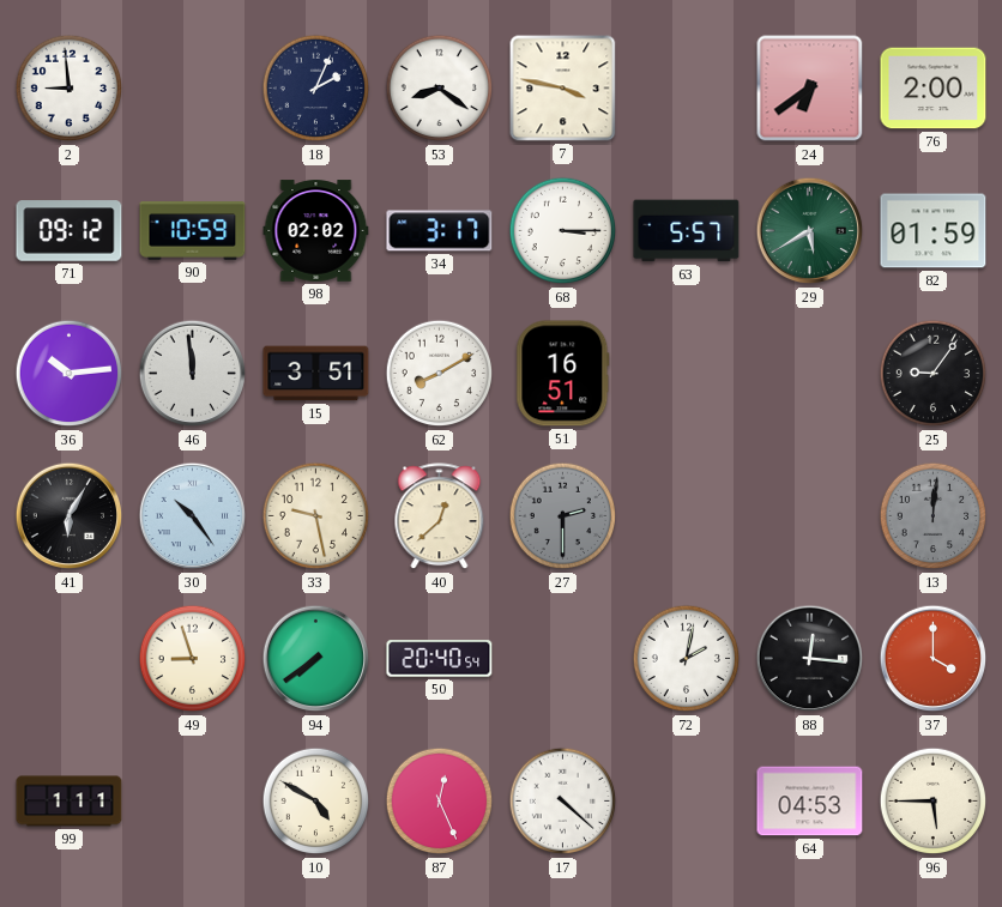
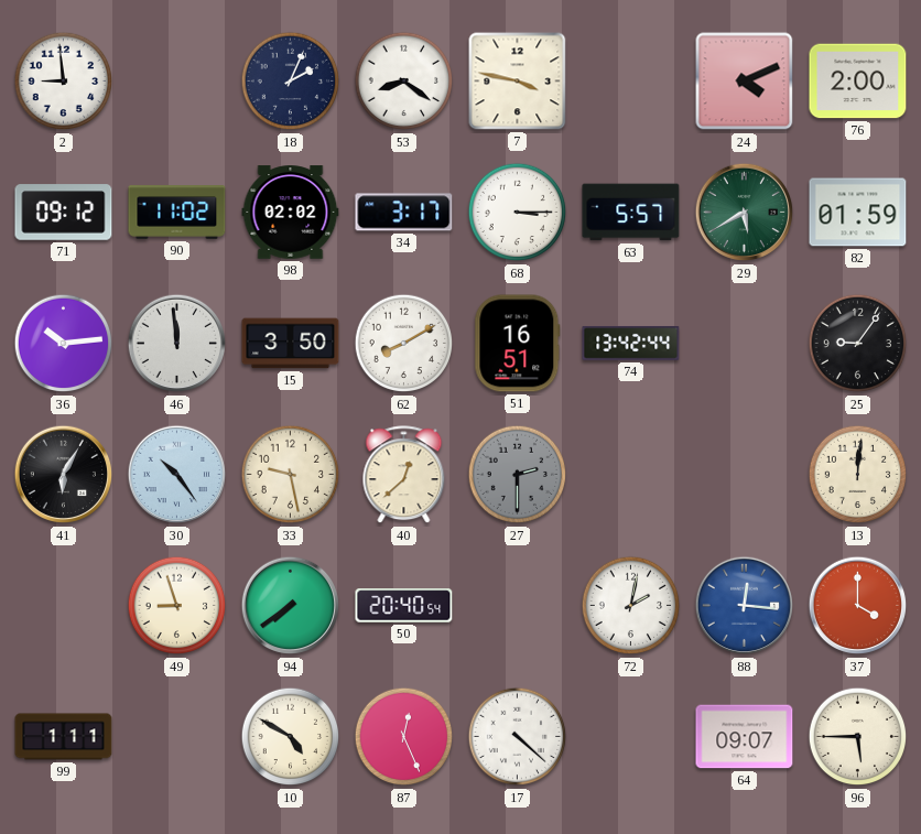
24: 6:39 -> 4:11 (745, 82)
90: 10:59 -> 11:02 (177, 213)
15: 3:51 -> 3:50 (291, 344)
74: none -> 13:42 (631, 343)
13 dial: grey -> cream (858, 475)
88 dial: black -> blue (745, 606)
64: 04:53 -> 09:07 (745, 737)
